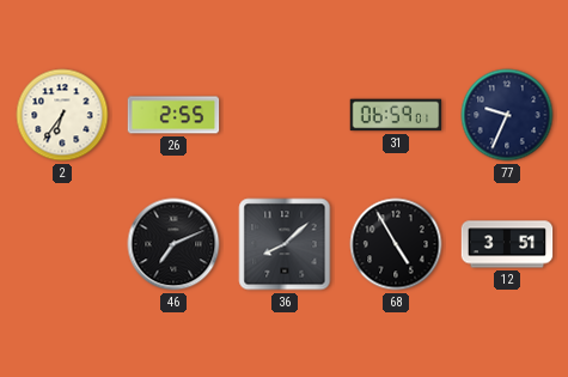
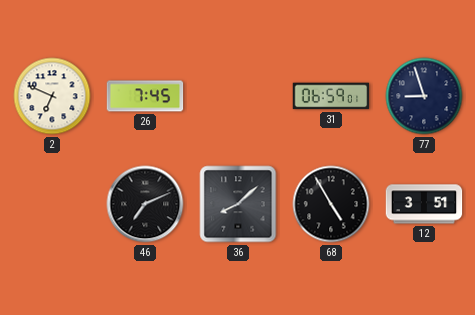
2: 6:36 -> 6:49 (52, 96)
26: 2:55 -> 7:45 (145, 96)
77: 9:34 -> 8:57 (424, 96)
